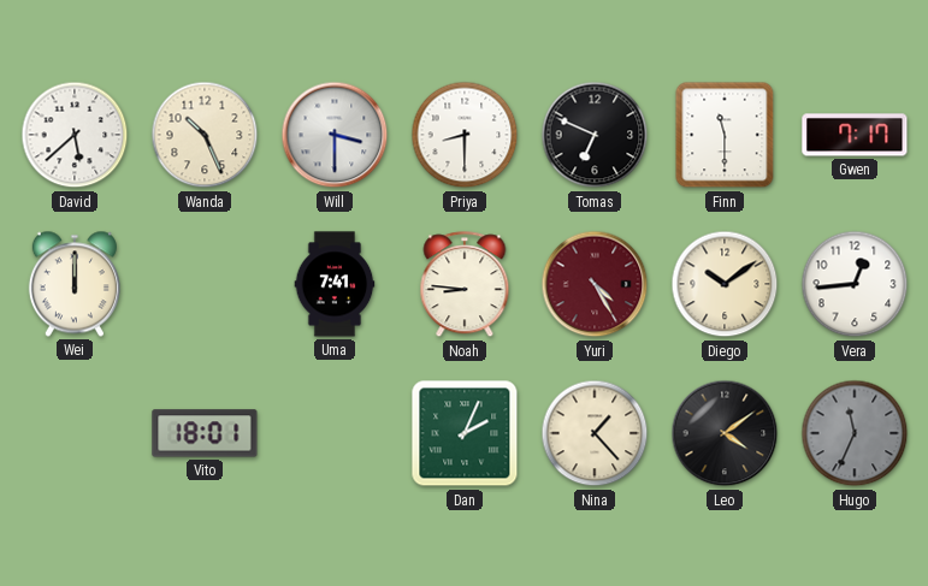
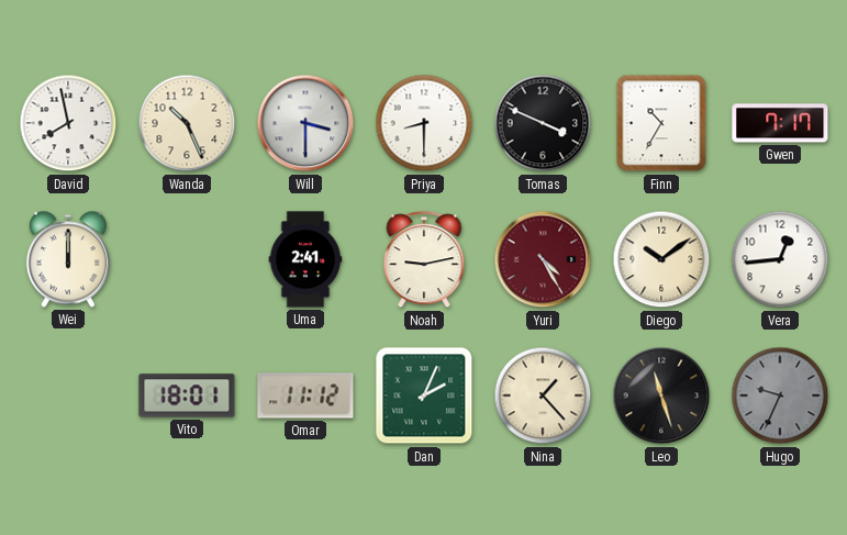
David: 5:38 -> 7:58 (68, 123)
Tomas: 6:49 -> 3:49 (543, 123)
Finn: 11:30 -> 10:35 (661, 123)
Uma: 7:41 -> 2:41 (305, 259)
Noah: 8:46 -> 9:13 (424, 260)
Omar: none -> 11:12 (305, 395)
Leo: 4:09 -> 11:27 (661, 395)
Hugo: 11:34 -> 9:34 (780, 395)
